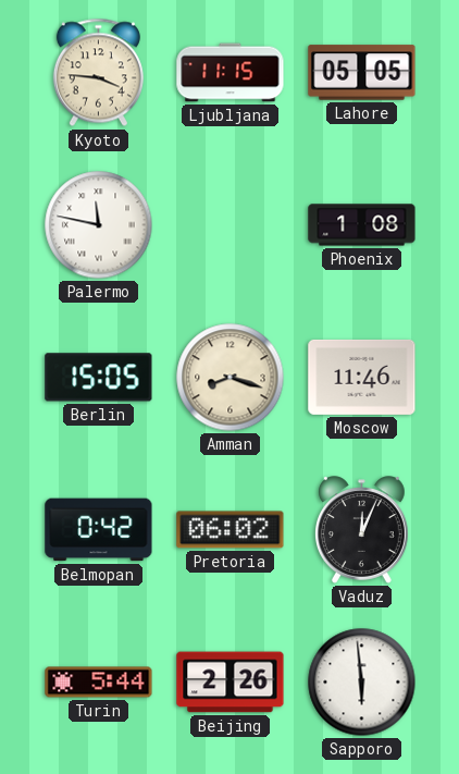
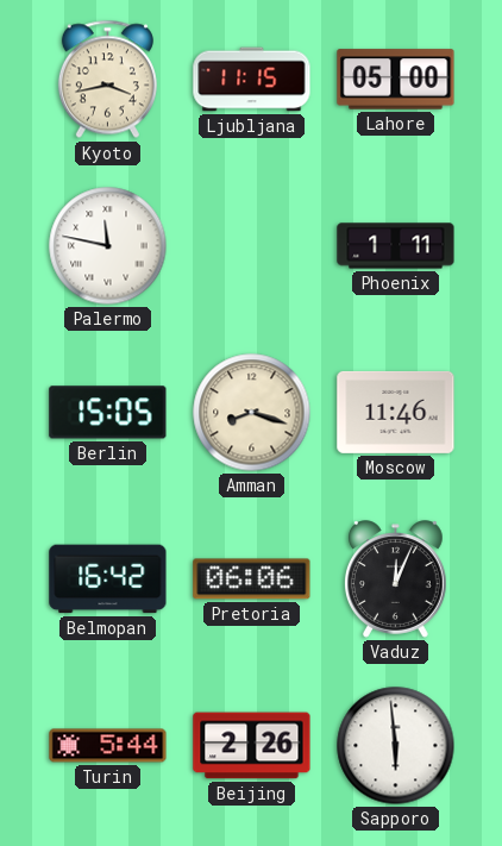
Kyoto: 3:46 -> 3:43 (107, 80)
Lahore: 05:05 -> 05:00 (396, 80)
Phoenix: 1:08 -> 1:11 (396, 246)
Belmopan: 0:42 -> 16:42 (108, 579)
Pretoria: 06:02 -> 06:06 (252, 579)
